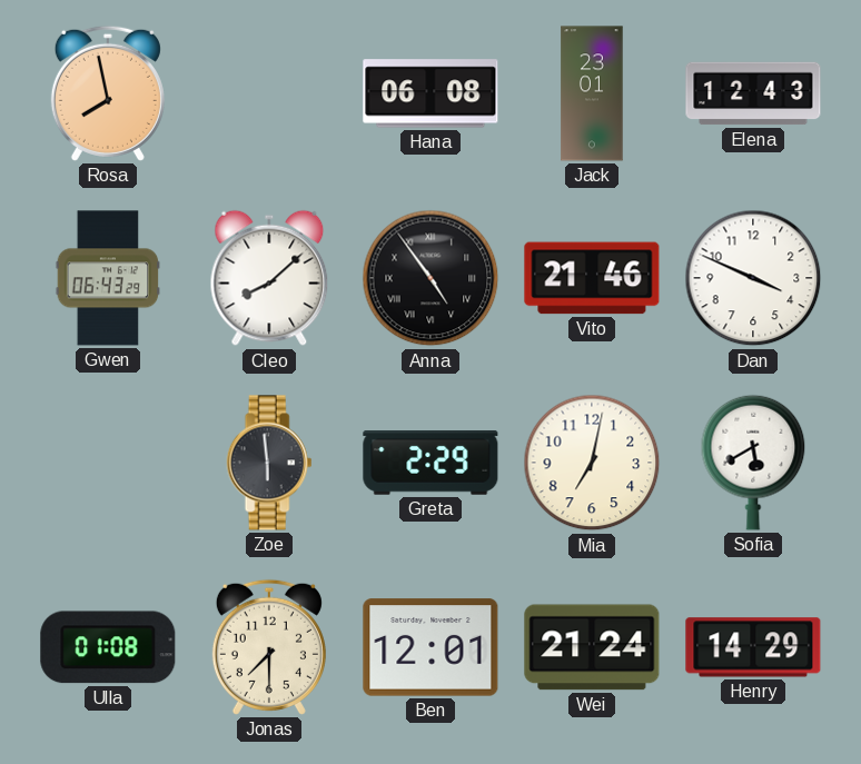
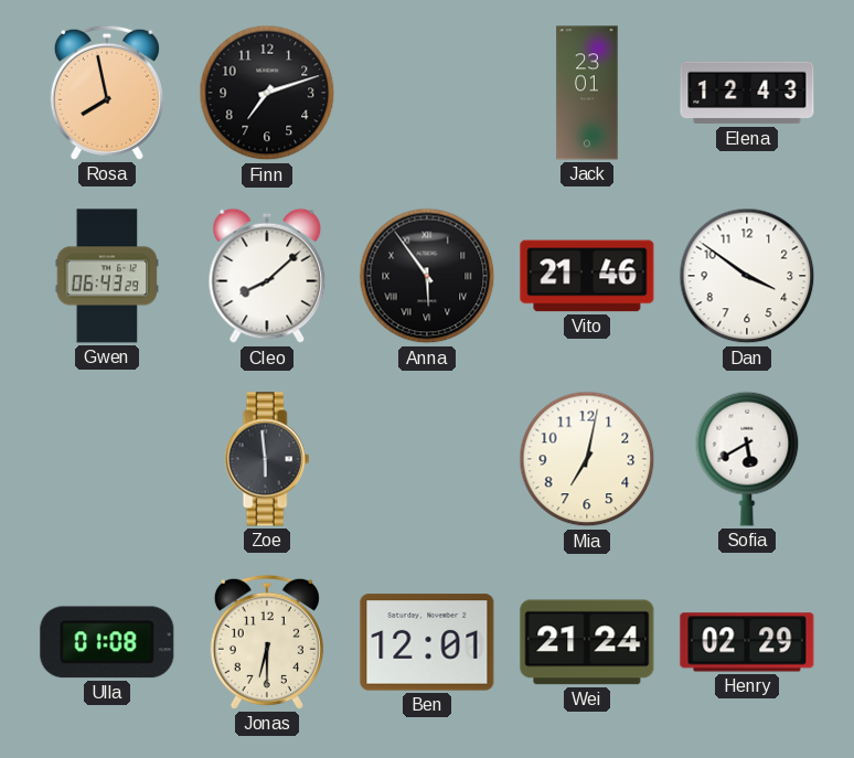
Finn: none -> 7:12 (267, 93)
Hana: 06:08 -> none (430, 93)
Anna: 4:54 -> 5:54 (427, 276)
Dan: 3:49 -> 3:51 (747, 276)
Greta: 2:29 -> none (430, 463)
Jonas: 7:30 -> 6:30 (267, 642)
Henry: 14:29 -> 02:29 (747, 642)
